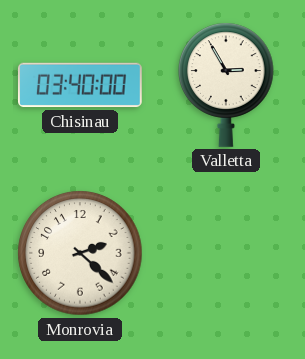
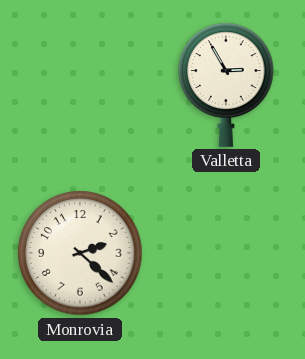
Chisinau: 03:40 -> none (80, 85)
